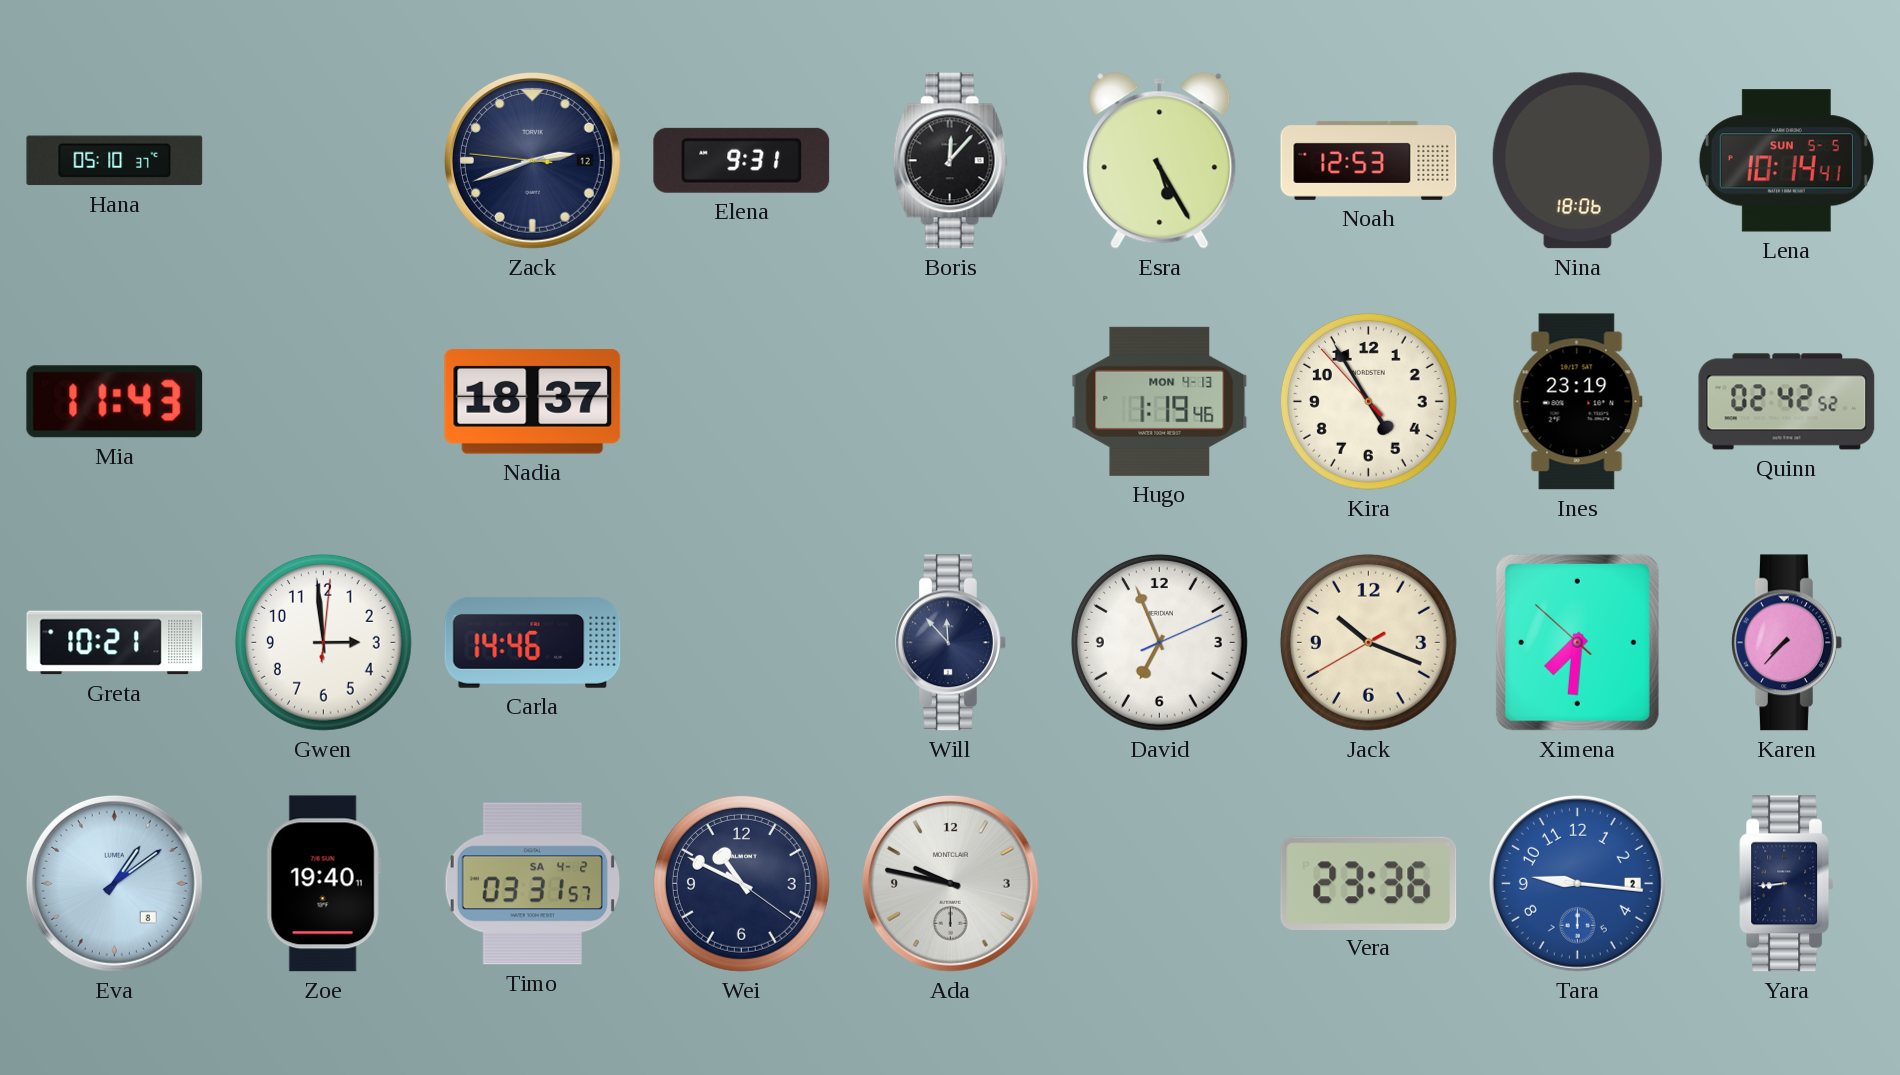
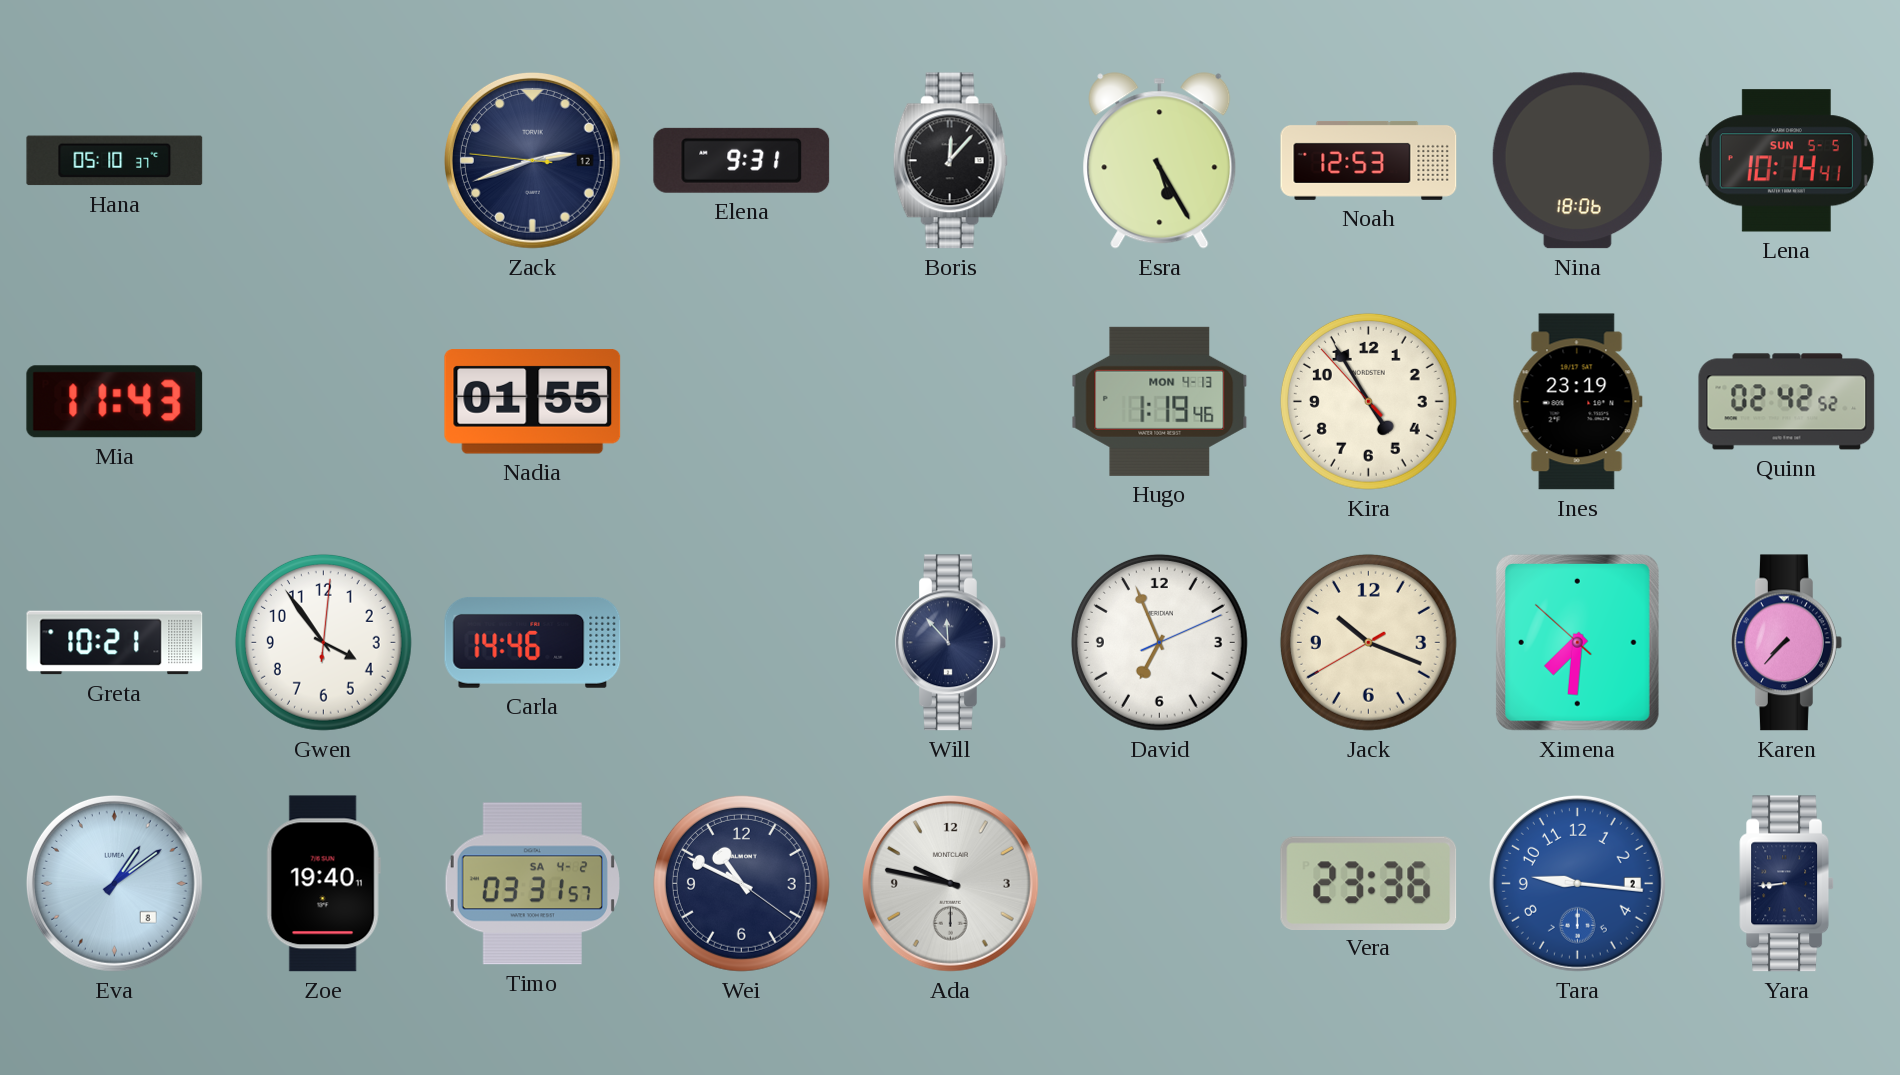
Nadia: 18:37 -> 01:55 (533, 402)
Gwen: 2:59 -> 3:54 (323, 642)
